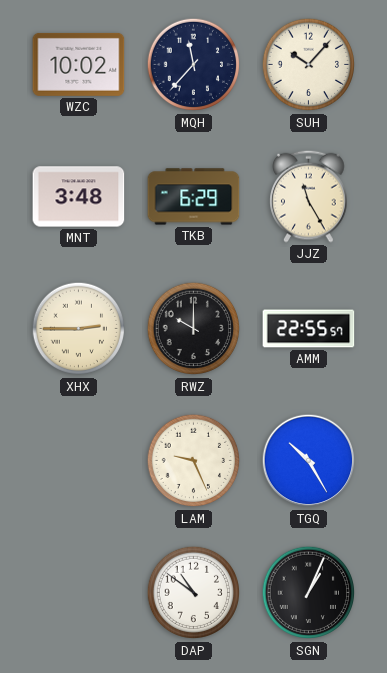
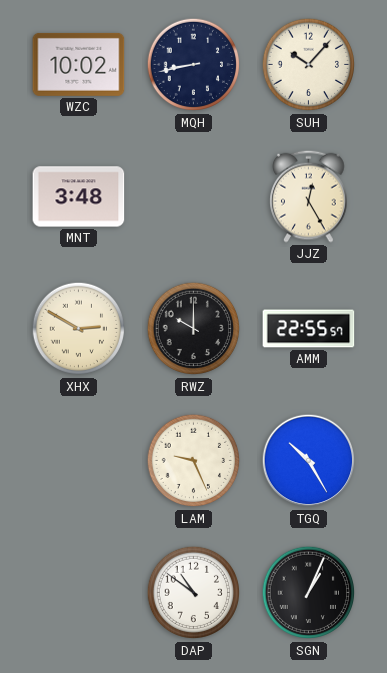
MQH: 11:37 -> 8:43 (194, 65)
TKB: 6:29 -> none (194, 197)
JJZ: 11:25 -> 12:25 (309, 196)
XHX: 2:45 -> 2:50 (79, 329)
